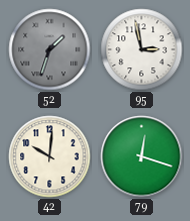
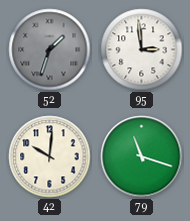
95: 2:58 -> 2:59 (142, 50)
79: 12:18 -> 11:18 (142, 157)
